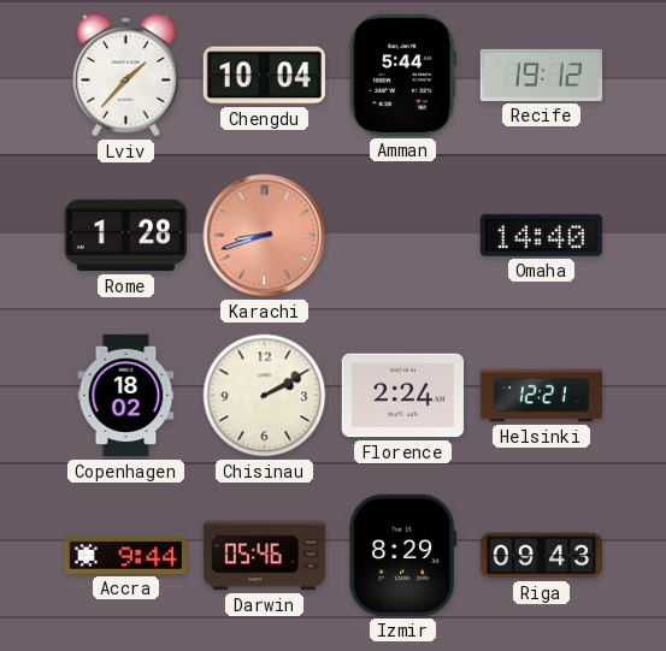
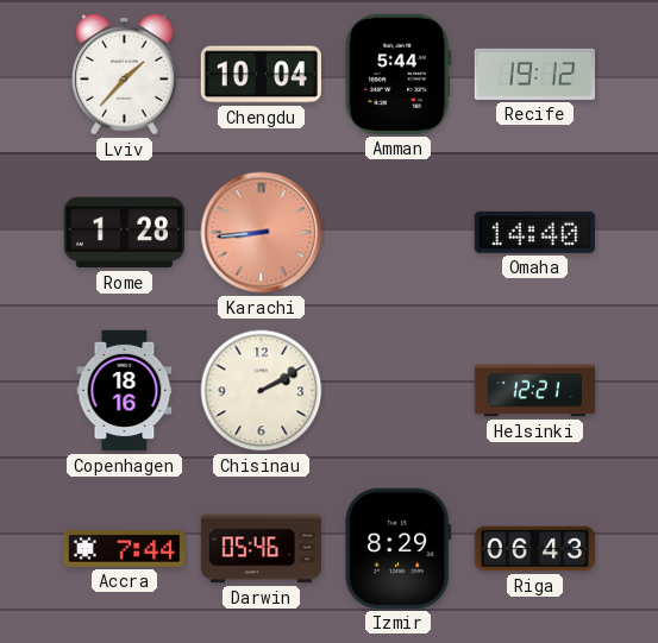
Karachi: 8:42 -> 8:44 (262, 233)
Copenhagen: 18:02 -> 18:16 (125, 391)
Florence: 2:24 -> none (402, 396)
Accra: 9:44 -> 7:44 (124, 548)
Riga: 09:43 -> 06:43 (534, 549)
